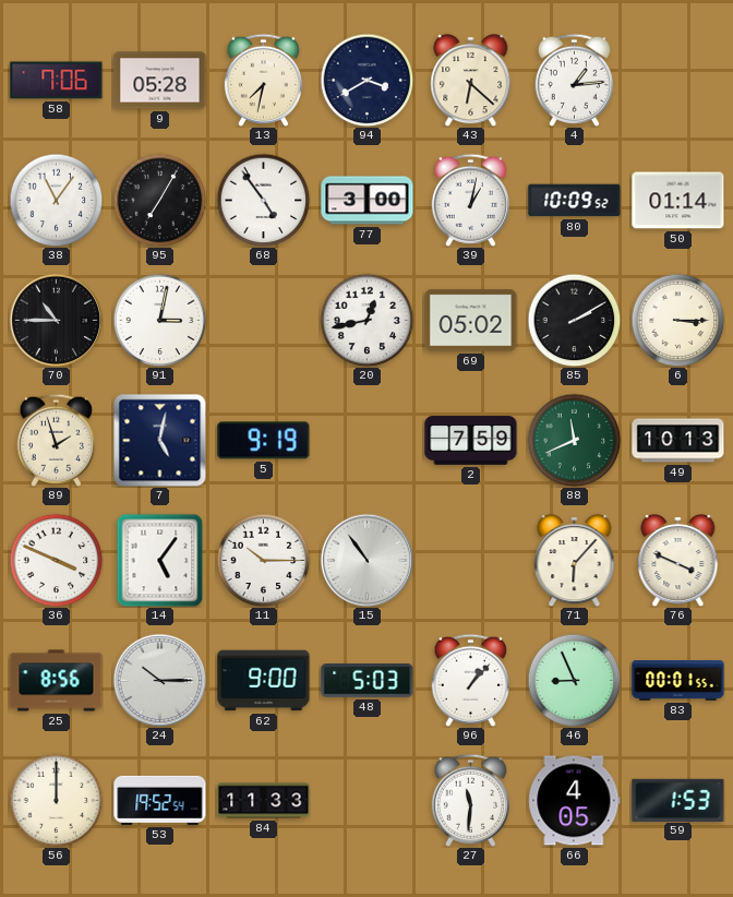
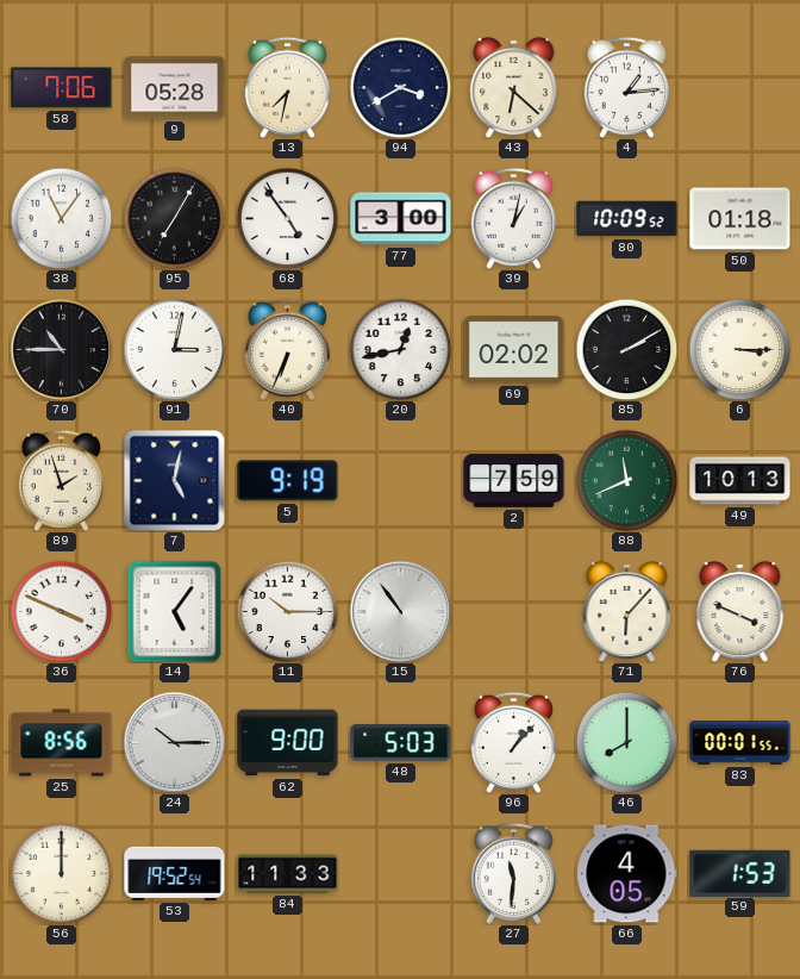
50: 01:14 -> 01:18 (740, 219)
40: none -> 6:34 (287, 349)
69: 05:02 -> 02:02 (514, 350)
46: 8:56 -> 8:00 (626, 742)
